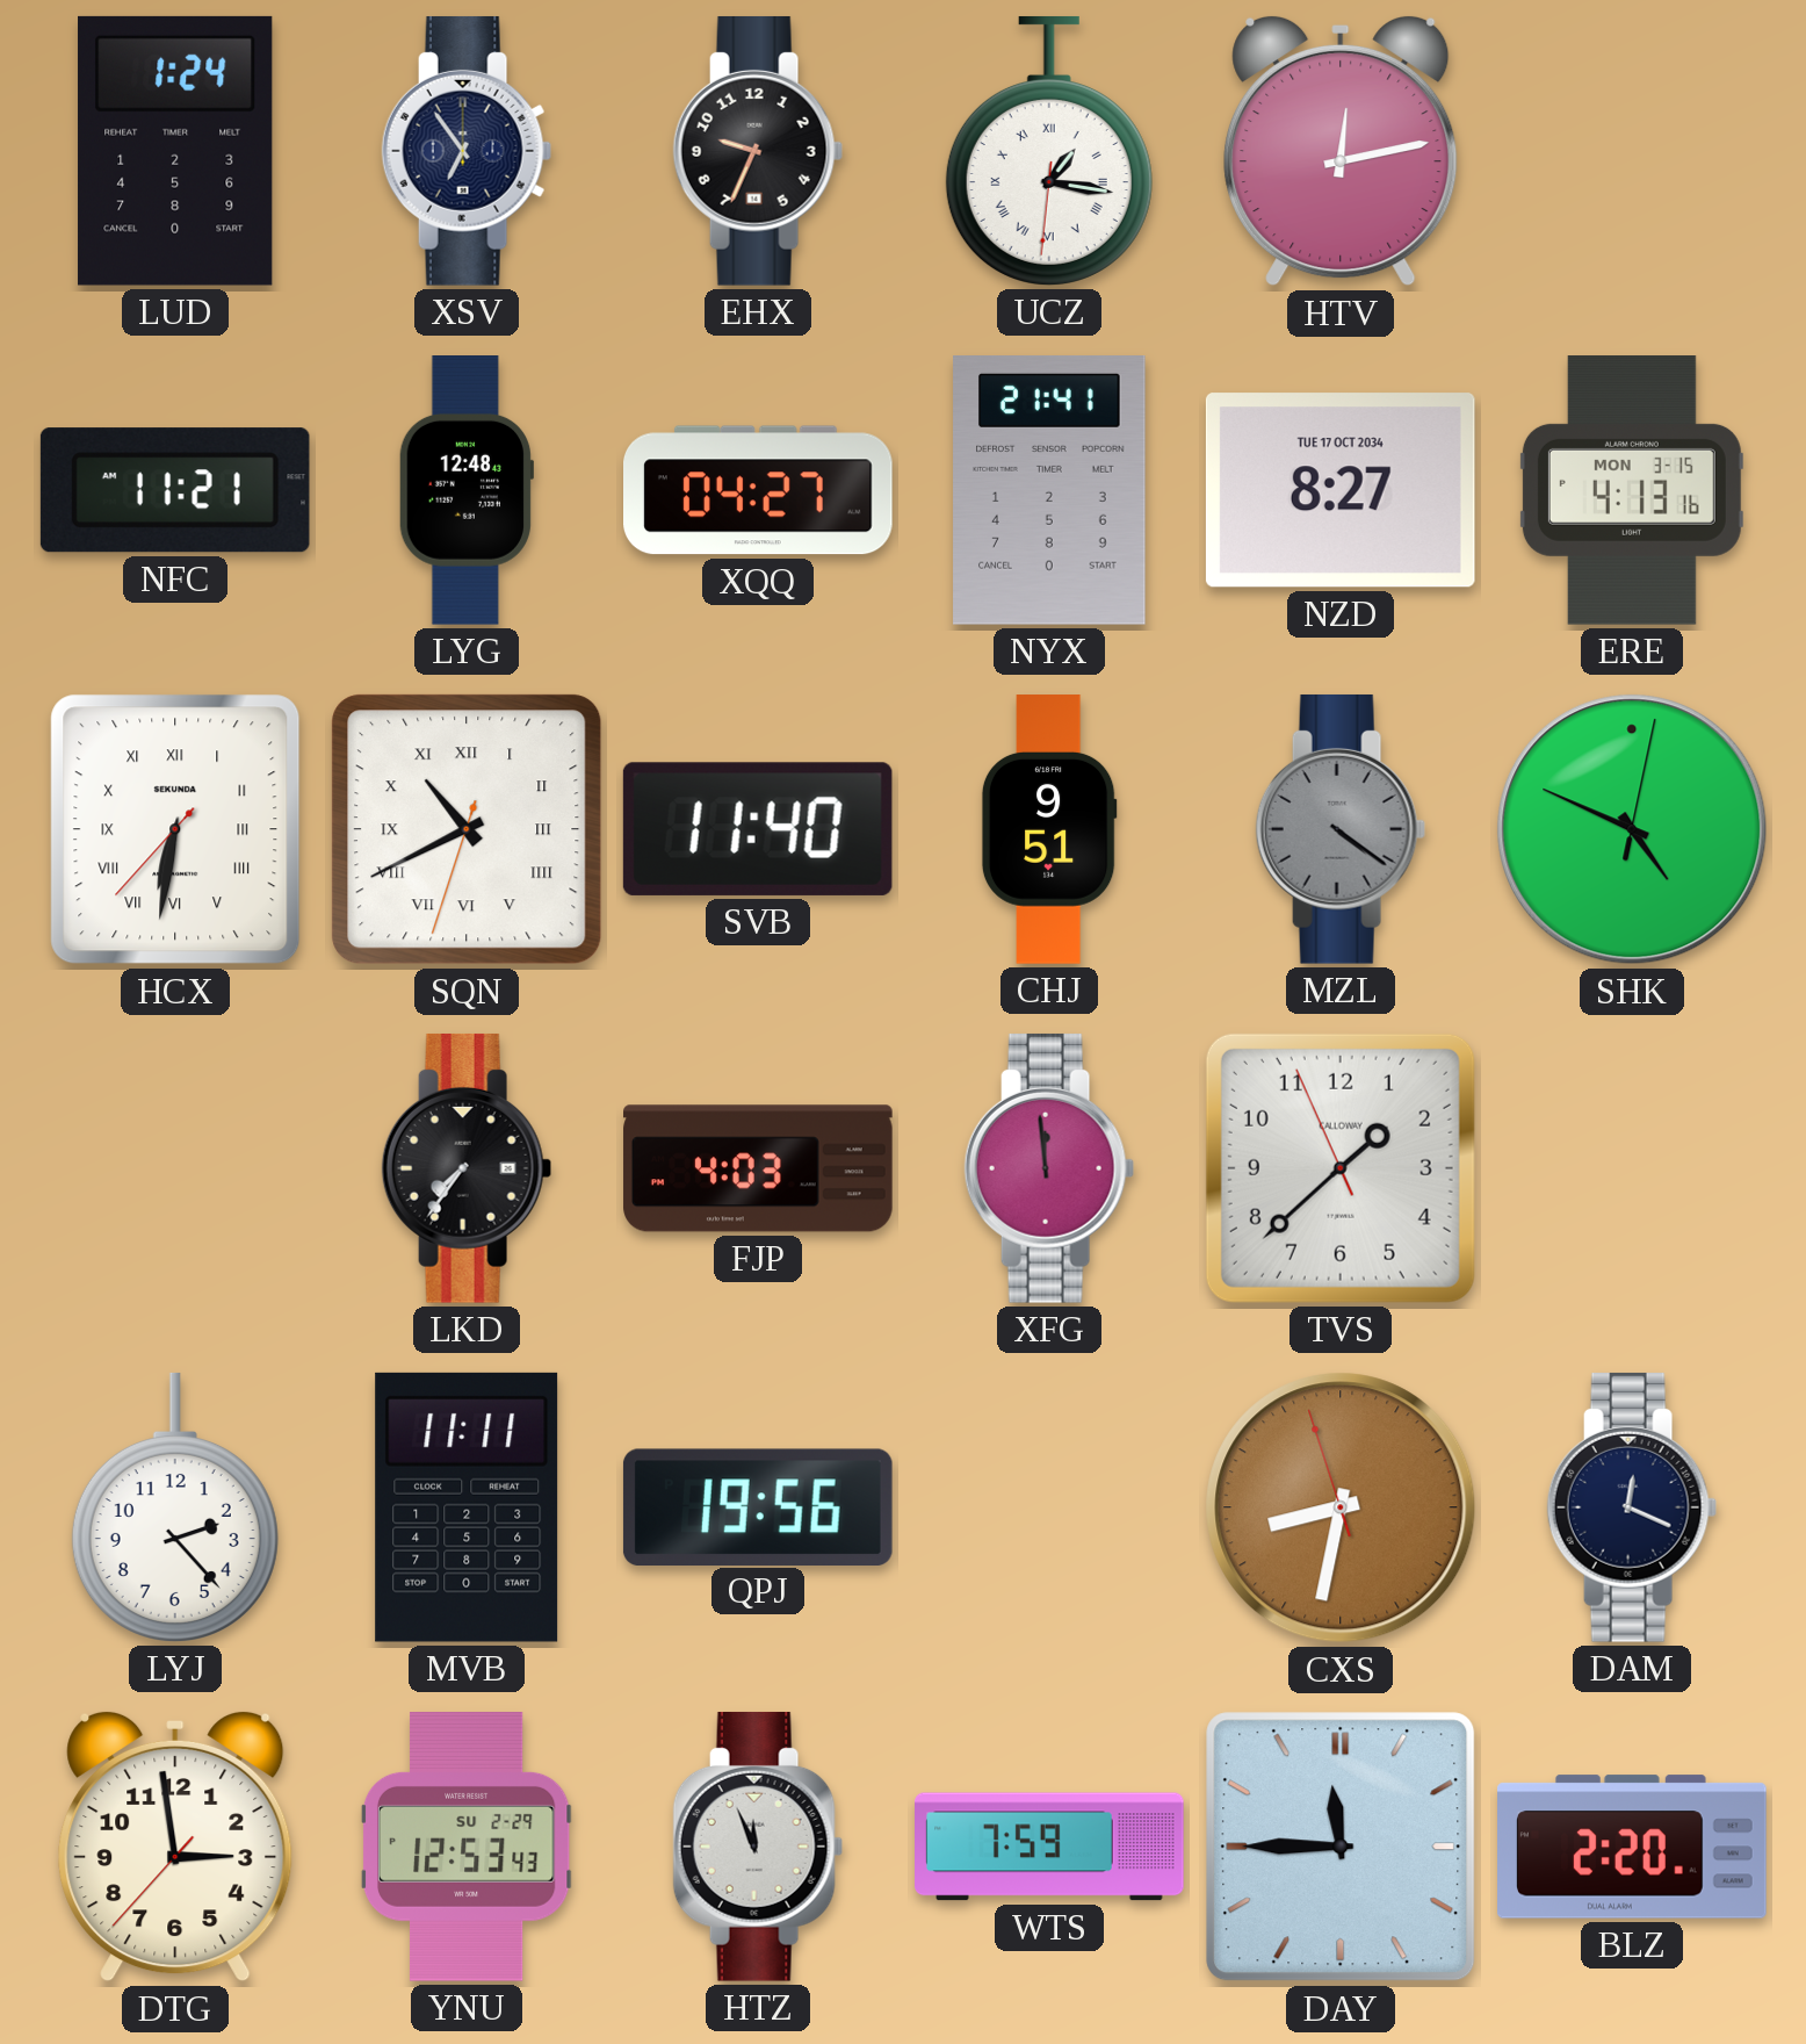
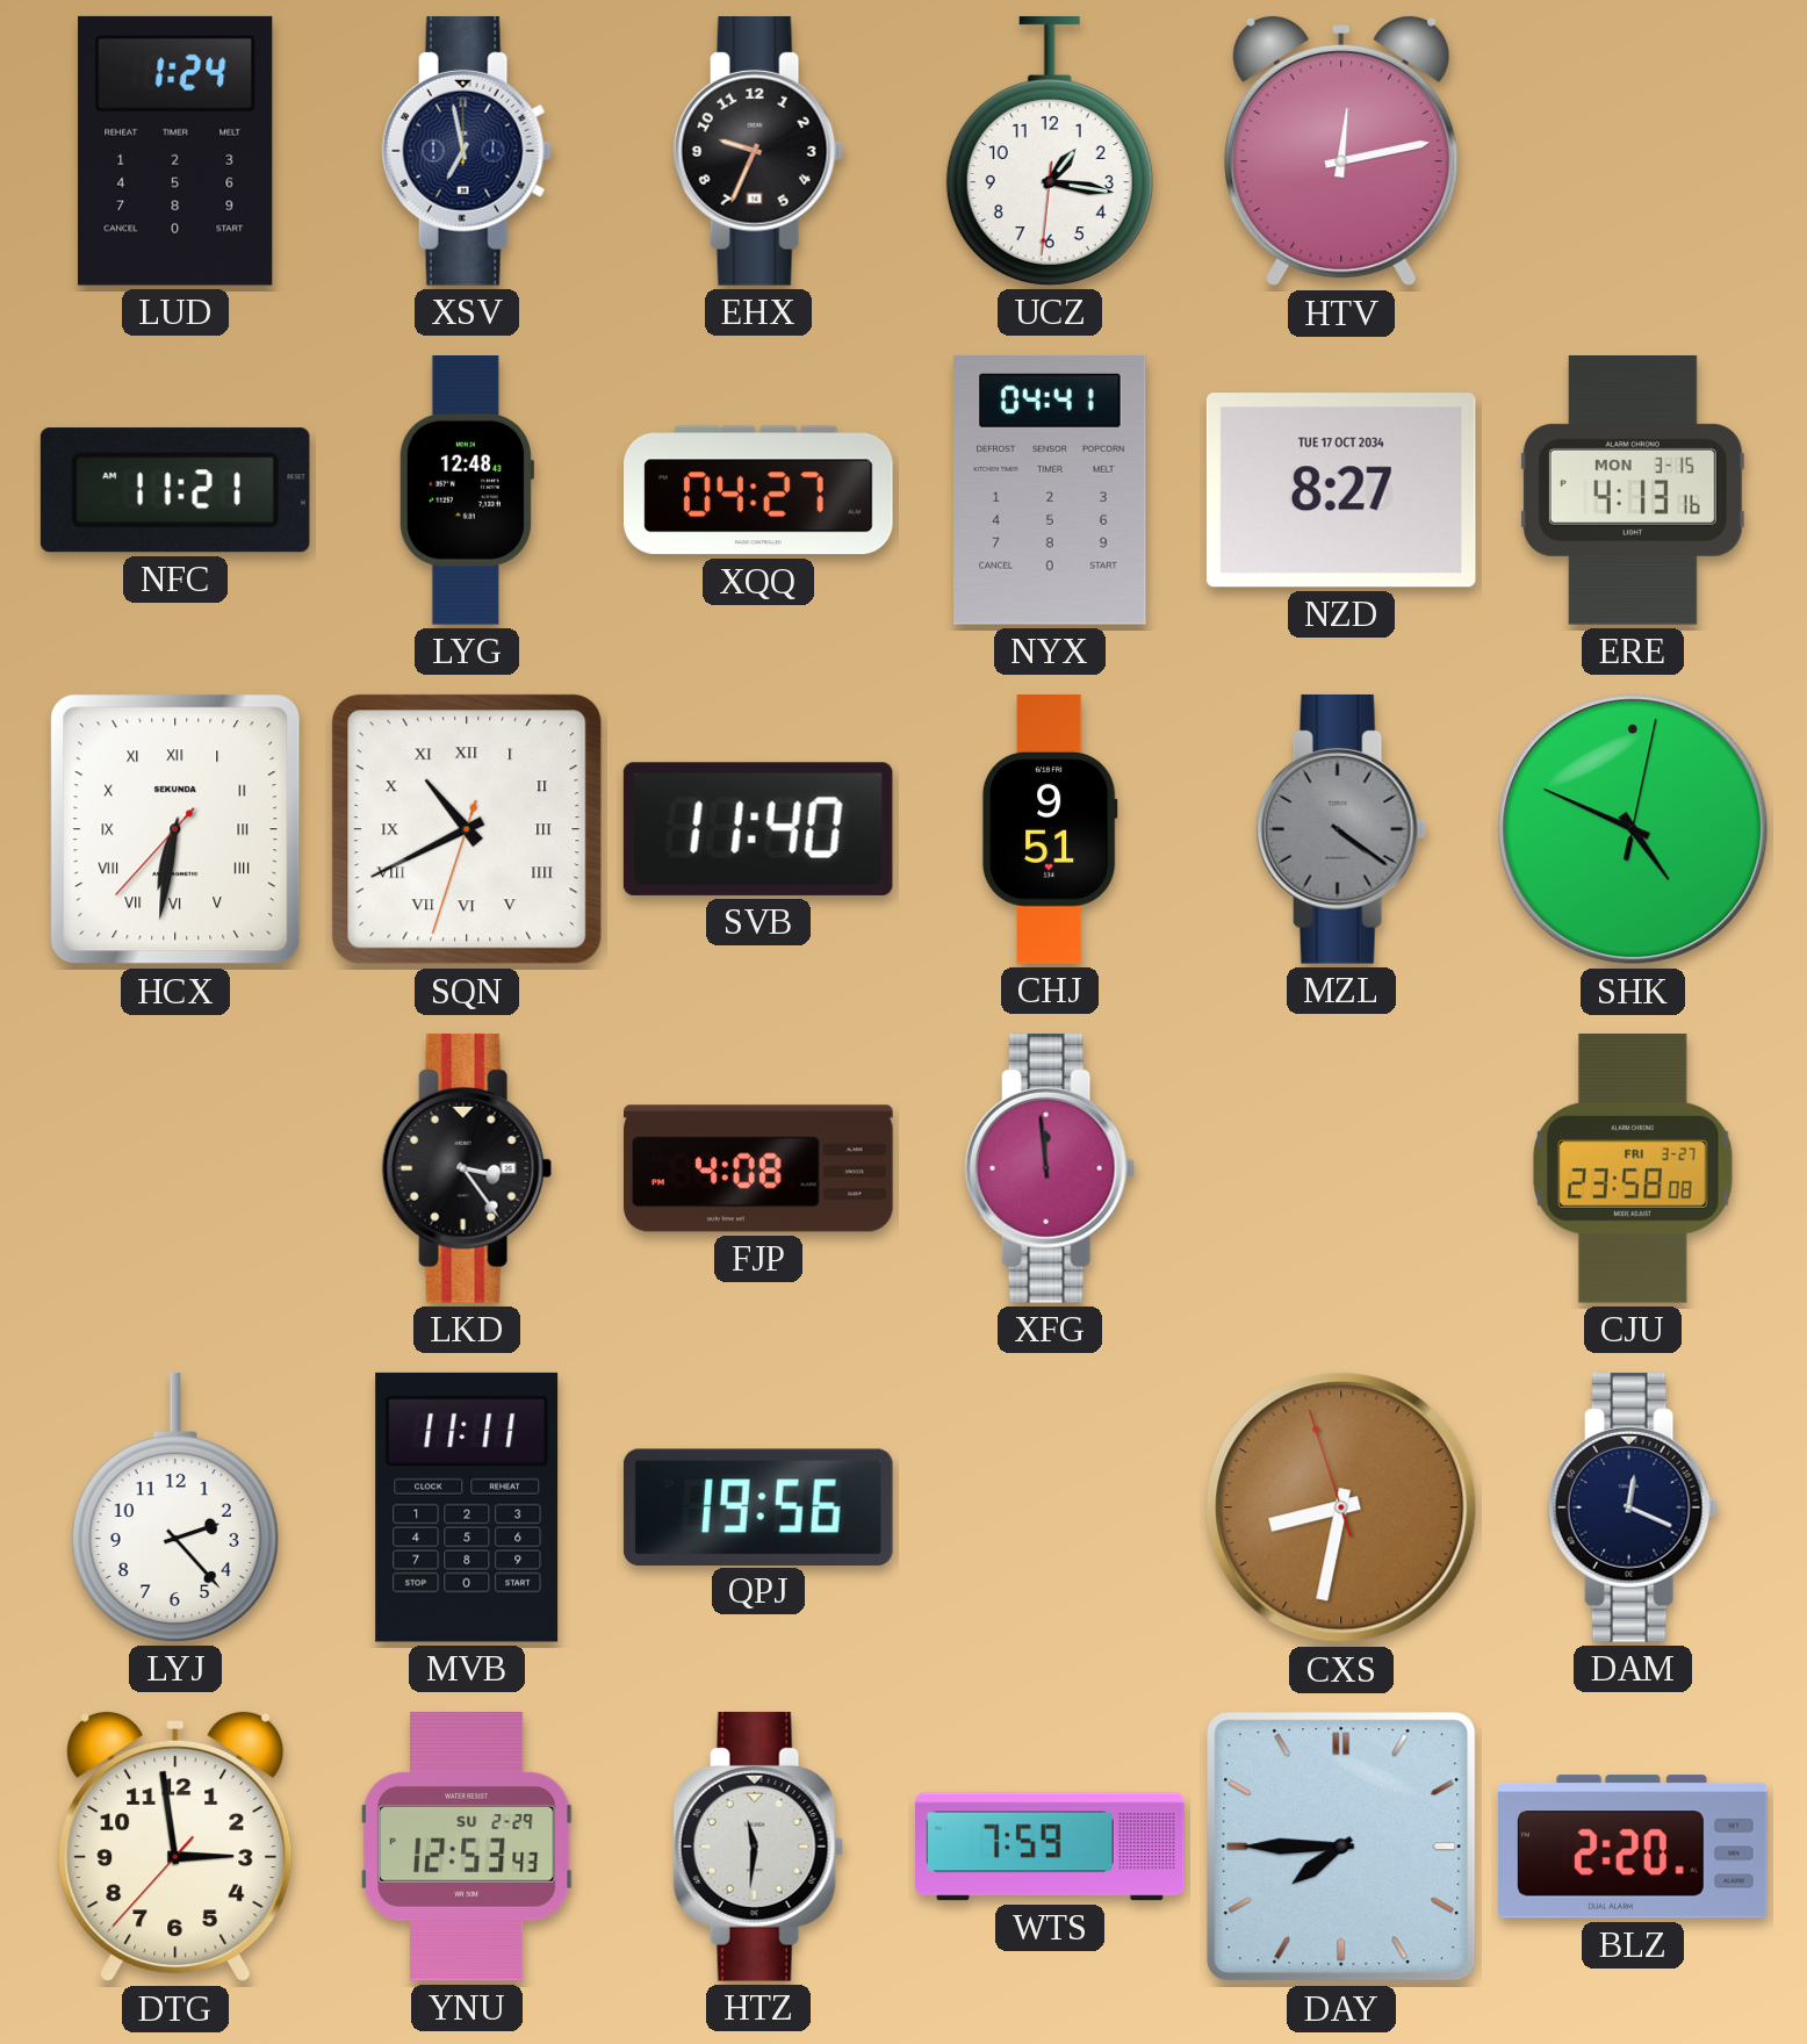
XSV: 6:54 -> 6:58 (467, 151)
UCZ numerals: Roman -> Arabic (1050, 151)
NYX: 21:41 -> 04:41 (1050, 491)
LKD: 7:36 -> 3:24 (467, 1168)
FJP: 4:03 -> 4:08 (758, 1168)
TVS: 1:37 -> none (1341, 1168)
CJU: none -> 23:58 (1633, 1169)
HTZ: 11:56 -> 11:31 (758, 1847)
DAY: 11:45 -> 7:45 (1341, 1847)
